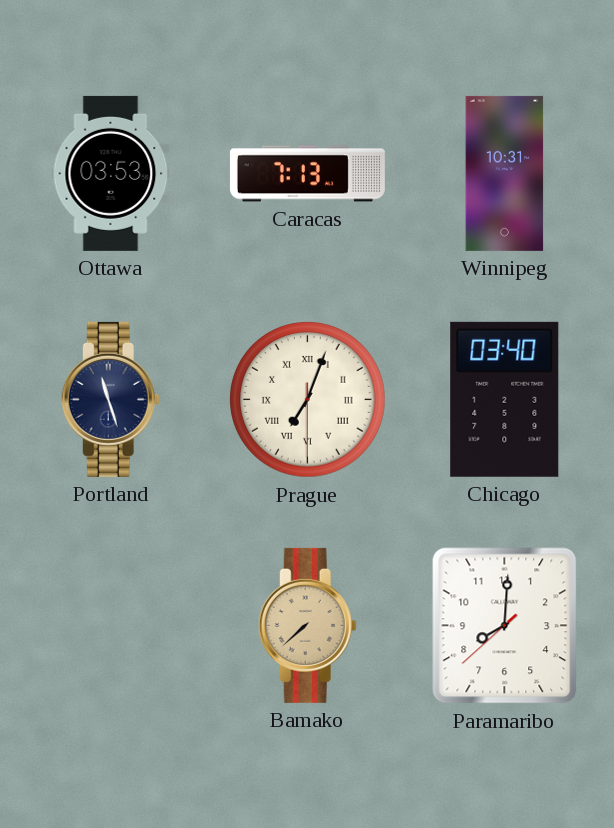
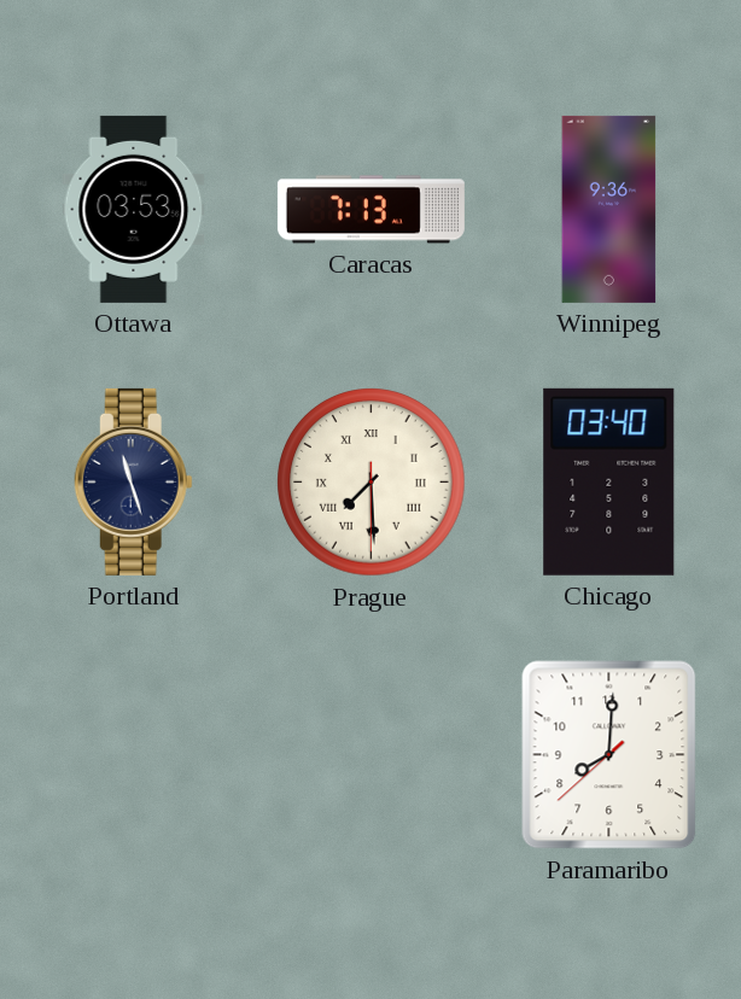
Winnipeg: 10:31 -> 9:36 (609, 209)
Prague: 7:03 -> 7:29 (372, 483)
Bamako: 7:38 -> none (307, 625)
